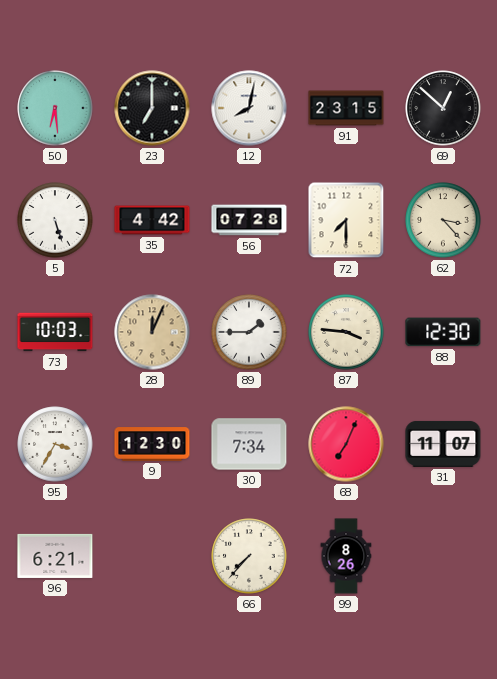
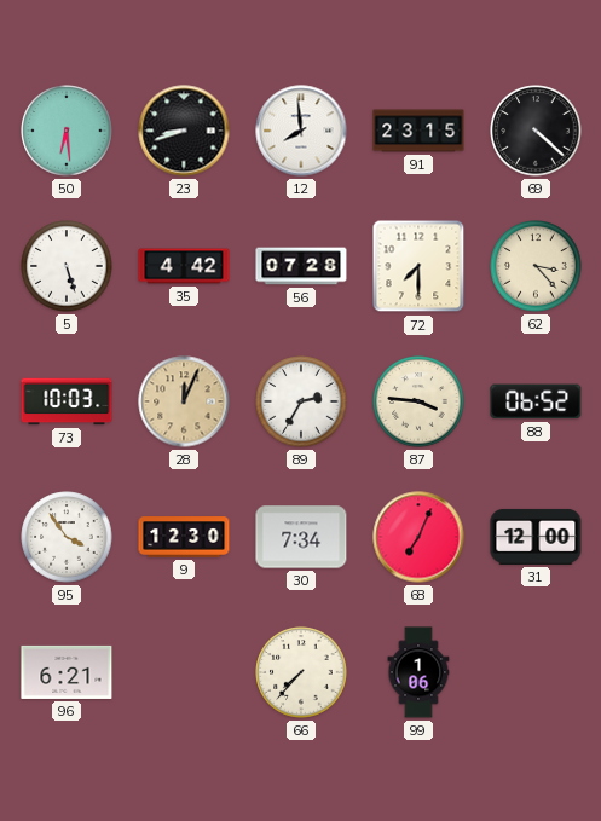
23: 7:00 -> 8:42 (184, 131)
12: 8:02 -> 7:59 (301, 131)
69: 12:52 -> 4:22 (536, 131)
89: 1:45 -> 2:35 (301, 401)
88: 12:30 -> 06:52 (536, 401)
95: 3:35 -> 3:54 (67, 537)
31: 11:07 -> 12:00 (536, 537)
99: 8:26 -> 1:06 (418, 672)
